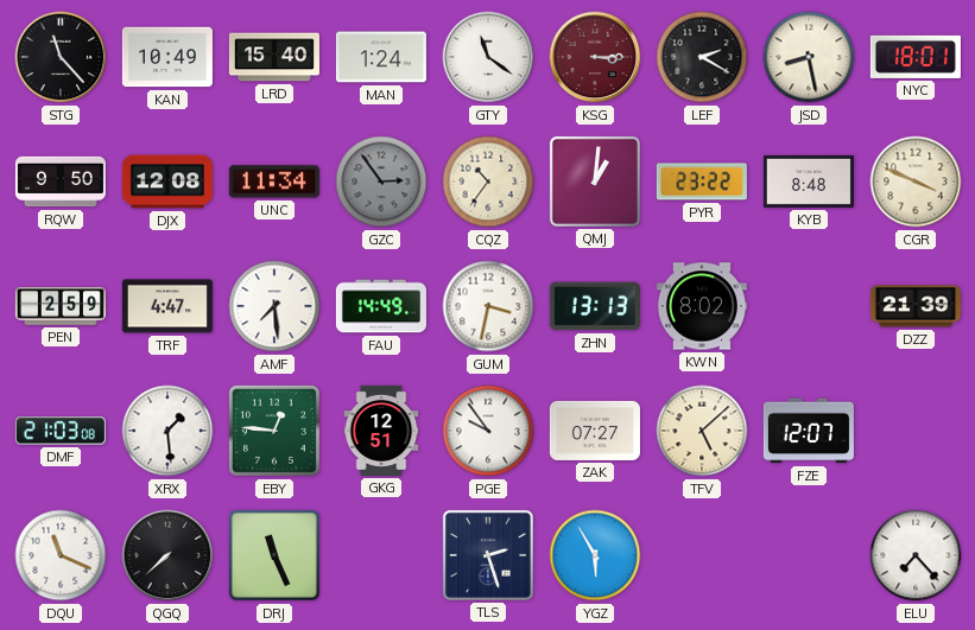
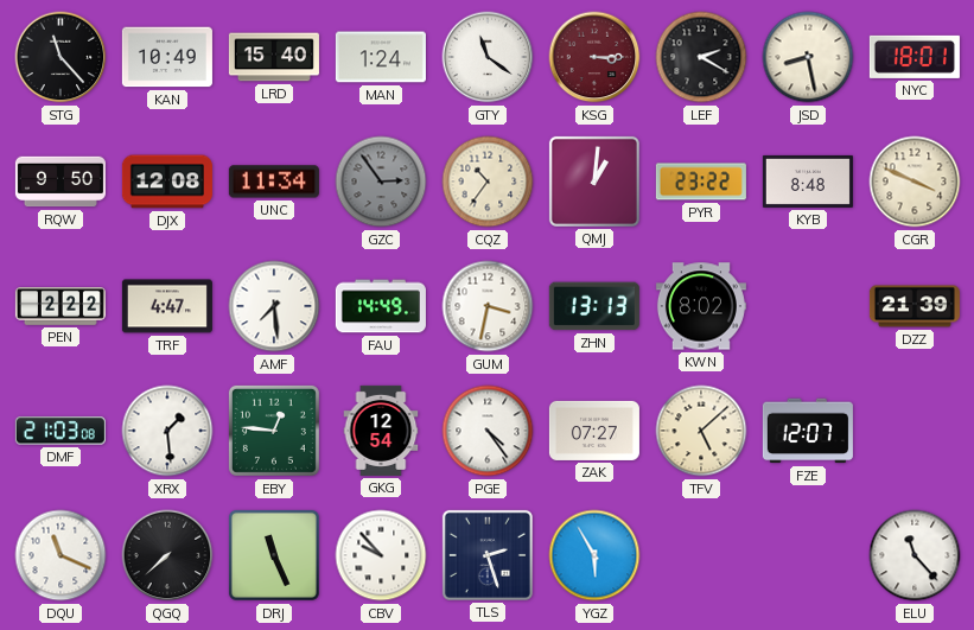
PEN: 2:59 -> 2:22 (61, 307)
GKG: 12:51 -> 12:54 (381, 431)
PGE: 9:54 -> 4:24 (488, 431)
CBV: none -> 9:53 (381, 555)
ELU: 7:23 -> 11:23 (915, 555)
